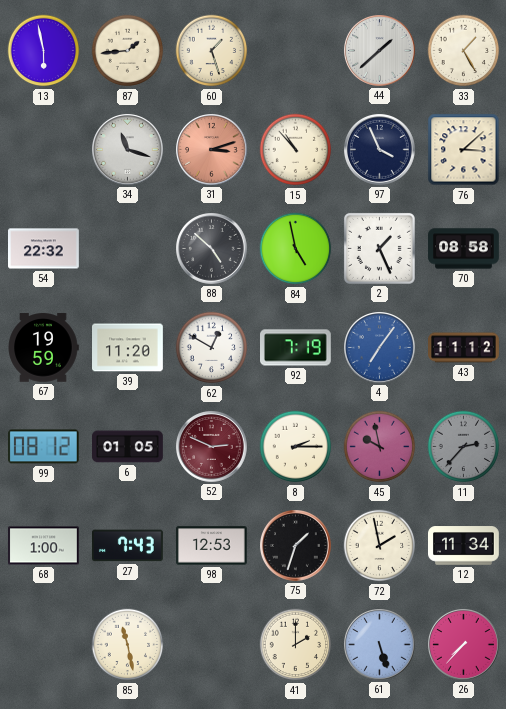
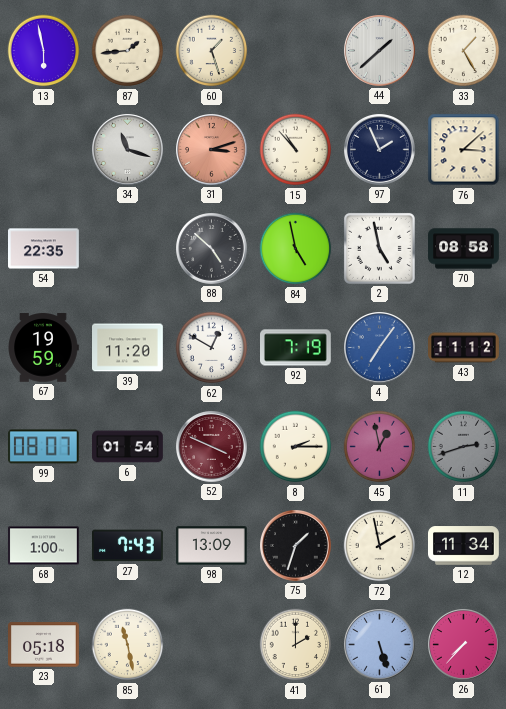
97: 3:56 -> 1:56 (380, 150)
54: 22:32 -> 22:35 (44, 249)
2: 1:26 -> 4:58 (379, 248)
99: 08:12 -> 08:07 (43, 447)
6: 01:05 -> 01:54 (128, 447)
52: 2:49 -> 3:49 (212, 447)
45: 9:58 -> 12:58 (380, 447)
11: 2:37 -> 2:42 (464, 447)
98: 12:53 -> 13:09 (212, 546)
23: none -> 05:18 (44, 645)
